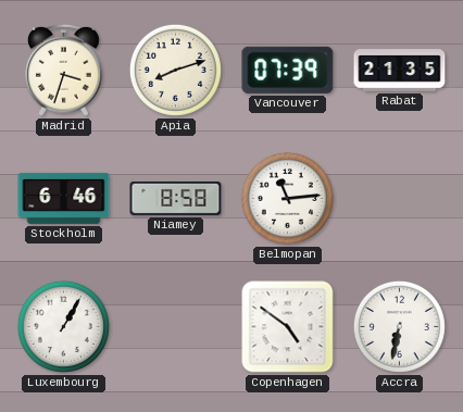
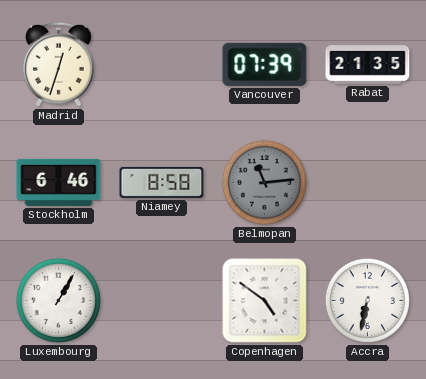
Madrid: 3:33 -> 12:33 (59, 64)
Apia: 8:12 -> none (175, 70)
Belmopan dial: white -> grey (264, 182)
